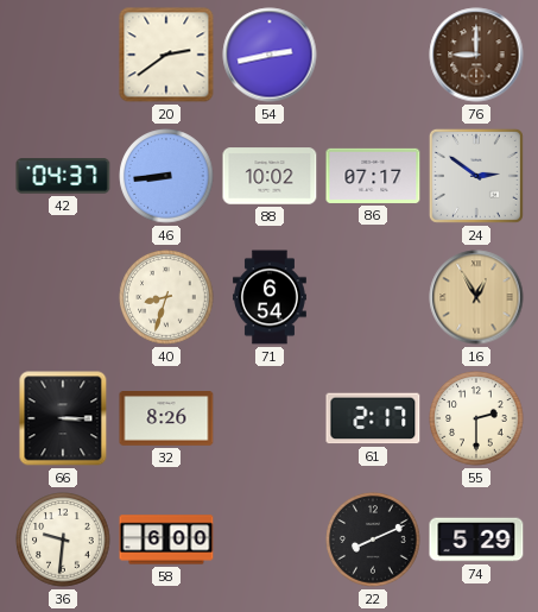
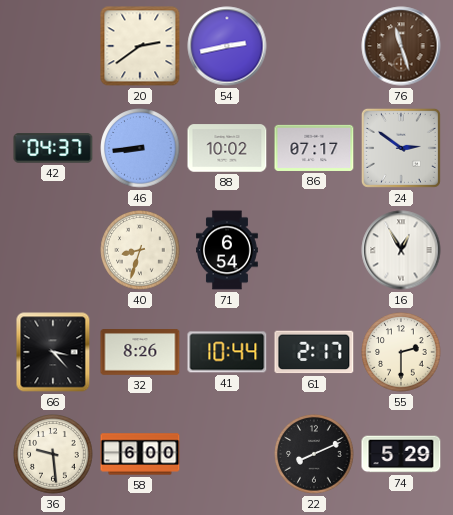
76: 9:00 -> 11:27 (401, 46)
16 dial: champagne -> white (401, 250)
66: 3:15 -> 3:23 (53, 352)
41: none -> 10:44 (227, 352)
36: 9:31 -> 9:29 (53, 454)
